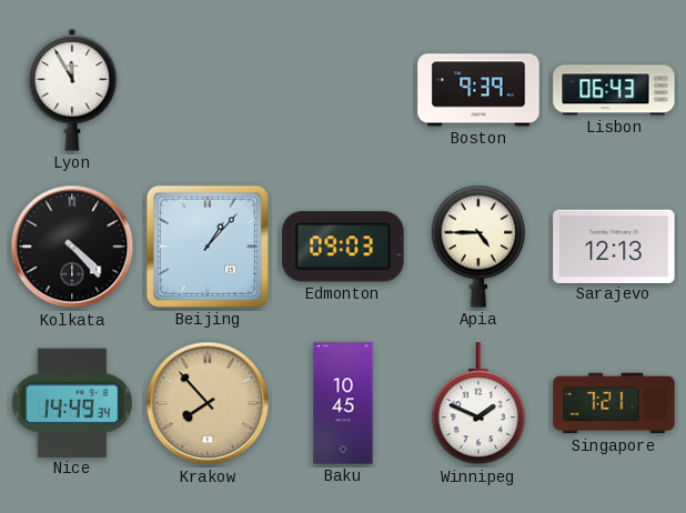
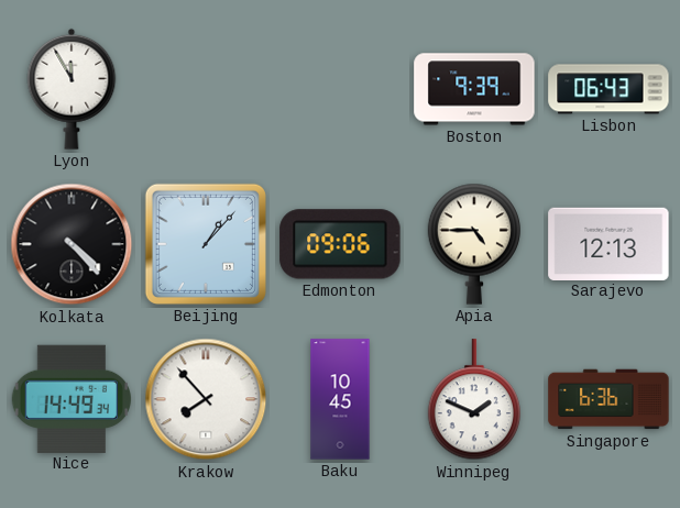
Edmonton: 09:03 -> 09:06 (340, 244)
Krakow dial: champagne -> white (206, 399)
Singapore: 7:21 -> 6:36 (608, 399)
